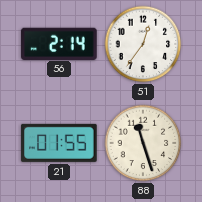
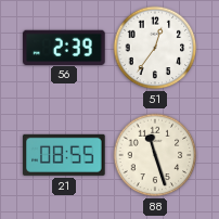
56: 2:14 -> 2:39 (64, 47)
21: 01:55 -> 08:55 (64, 155)
